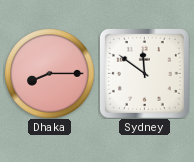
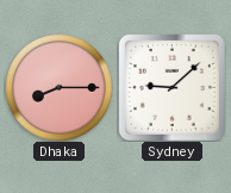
Sydney: 11:51 -> 9:08 (171, 87)
